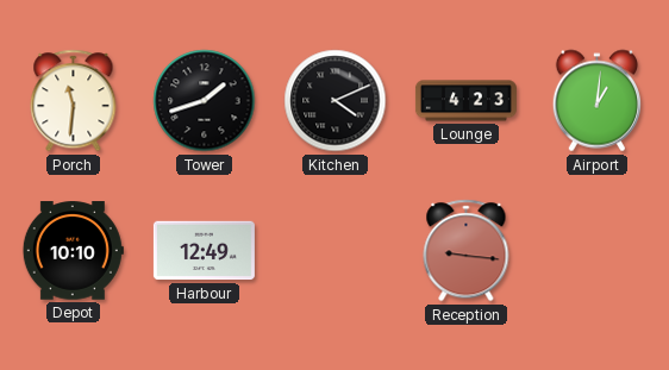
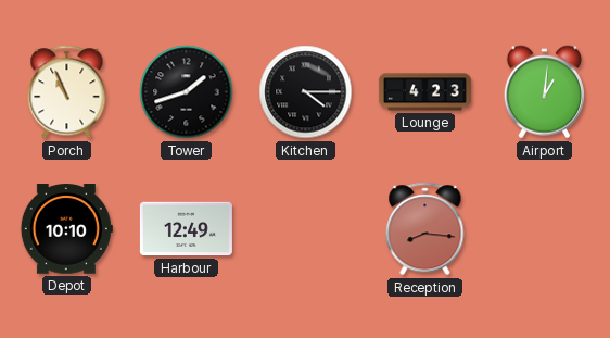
Porch: 11:31 -> 10:56 (67, 92)
Kitchen: 4:11 -> 4:15 (306, 92)
Reception: 9:16 -> 8:16 (425, 229)
